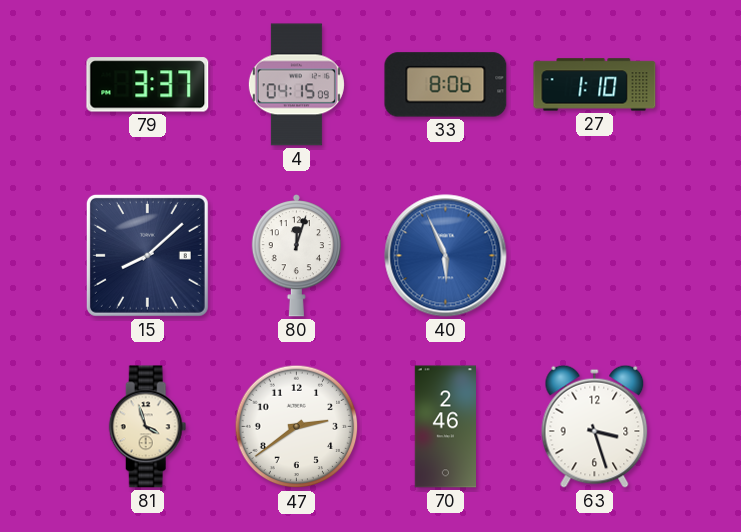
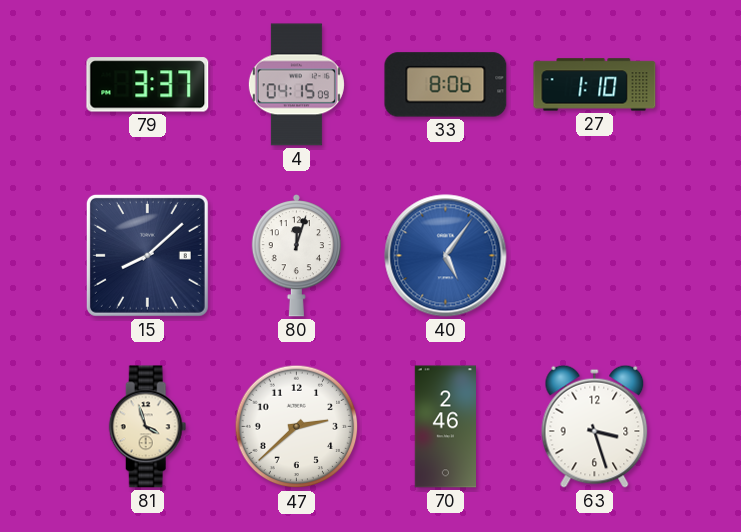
40: 5:56 -> 5:06 (446, 256)
47: 2:39 -> 2:38 (297, 427)
